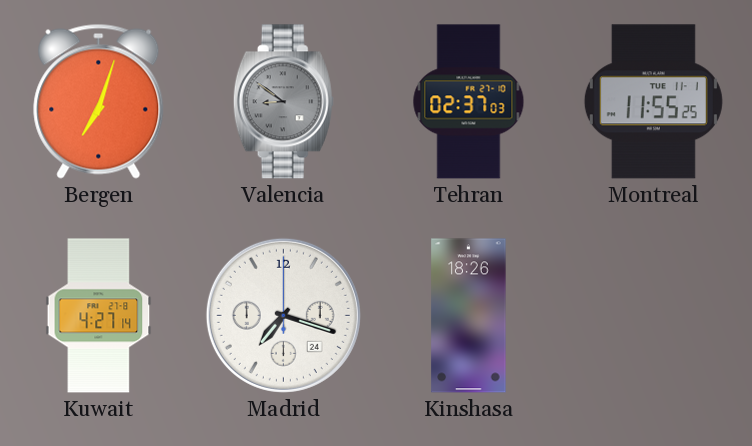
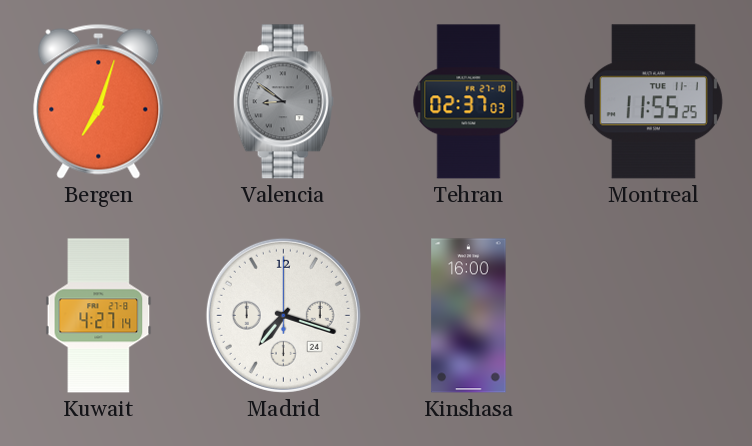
Kinshasa: 18:26 -> 16:00 (469, 316)
